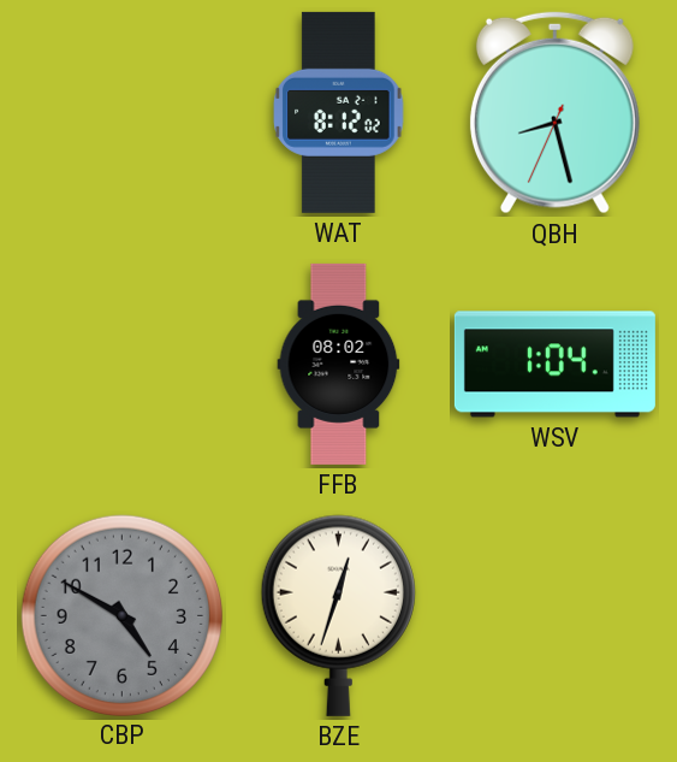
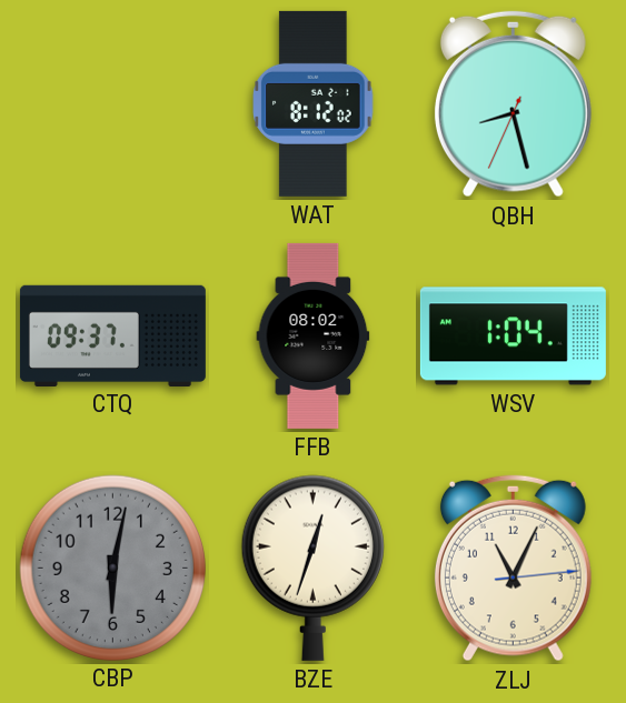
CTQ: none -> 09:37 (112, 335)
CBP: 4:50 -> 6:02 (112, 568)
ZLJ: none -> 11:04 (513, 569)
